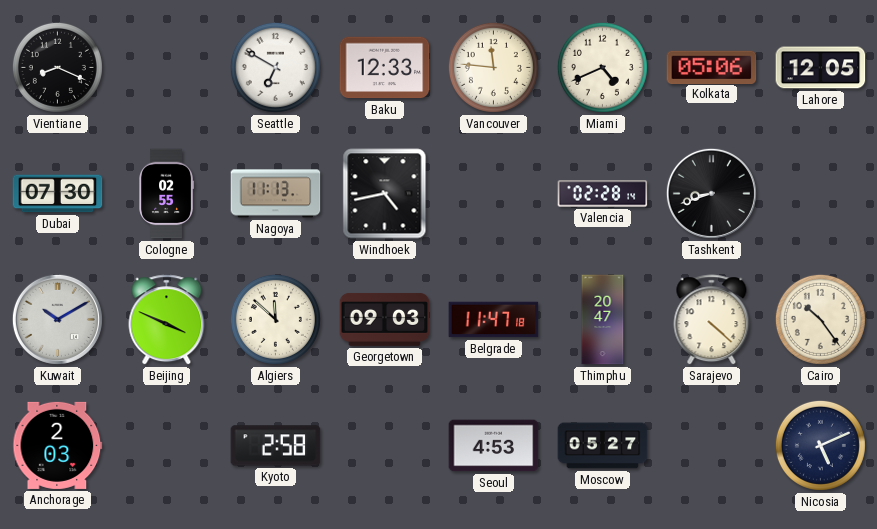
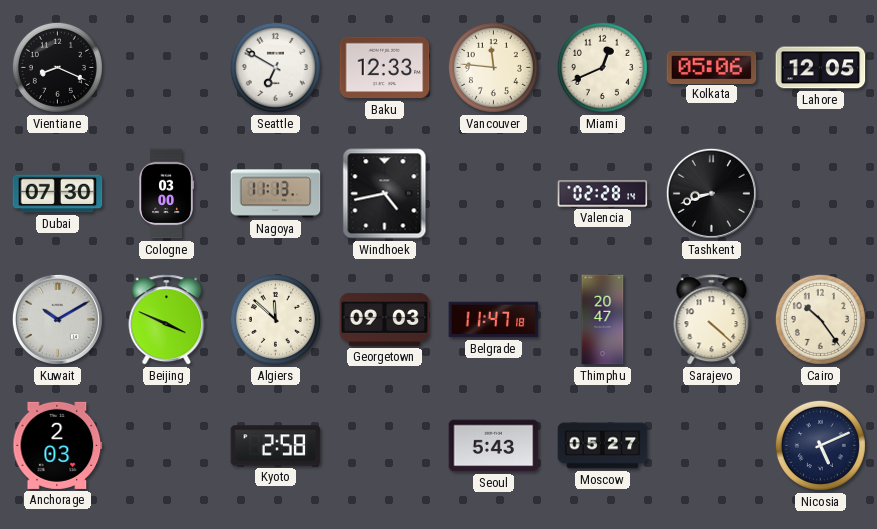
Miami: 4:41 -> 12:41 (602, 67)
Cologne: 02:55 -> 03:00 (166, 194)
Seoul: 4:53 -> 5:43 (494, 446)
